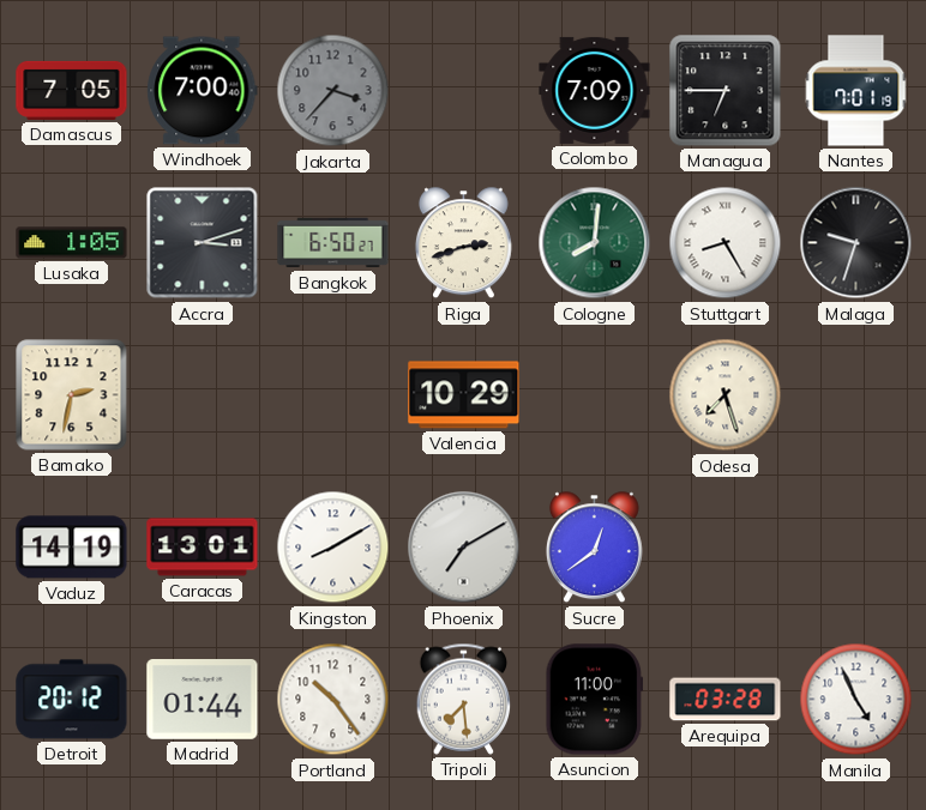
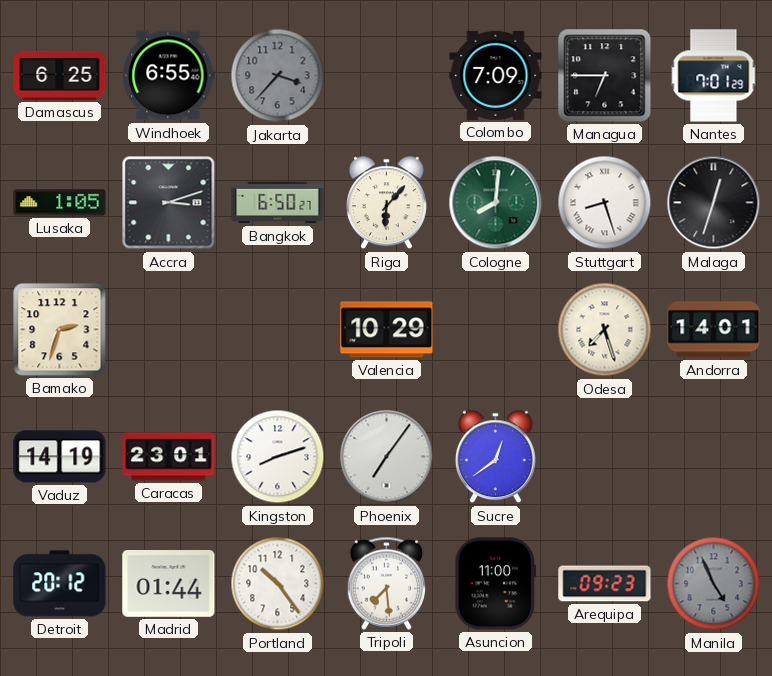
Damascus: 7:05 -> 6:25 (60, 75)
Windhoek: 7:00 -> 6:55 (169, 76)
Nantes: 7:01:19 -> 7:01:29 (714, 76)
Riga: 2:42 -> 6:07 (386, 203)
Stuttgart: 8:25 -> 8:27 (605, 203)
Malaga: 9:33 -> 12:33 (714, 203)
Bamako: 2:32 -> 2:33 (60, 330)
Andorra: none -> 14:01 (714, 330)
Caracas: 13:01 -> 23:01 (169, 457)
Kingston: 8:10 -> 8:12 (278, 457)
Phoenix: 7:10 -> 7:06 (387, 457)
Arequipa: 03:28 -> 09:23 (605, 584)
Manila dial: white -> grey (714, 584)
